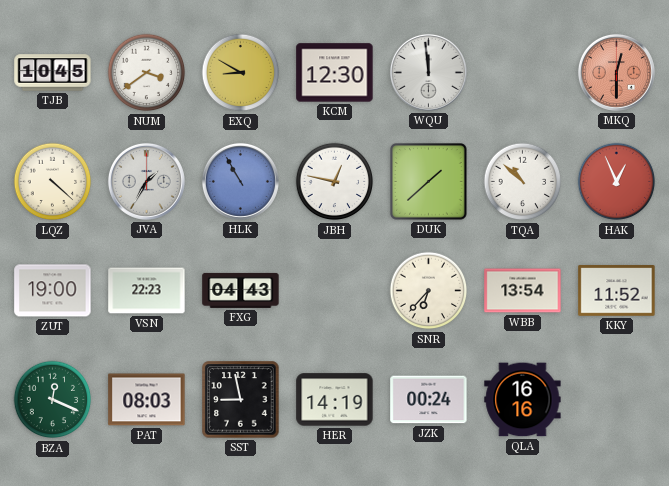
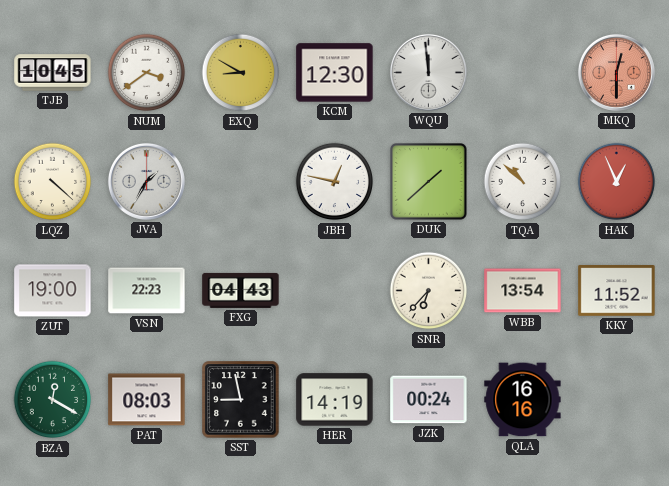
HLK: 10:55 -> none (240, 181)
BZA: 12:19 -> 12:20 (53, 400)
